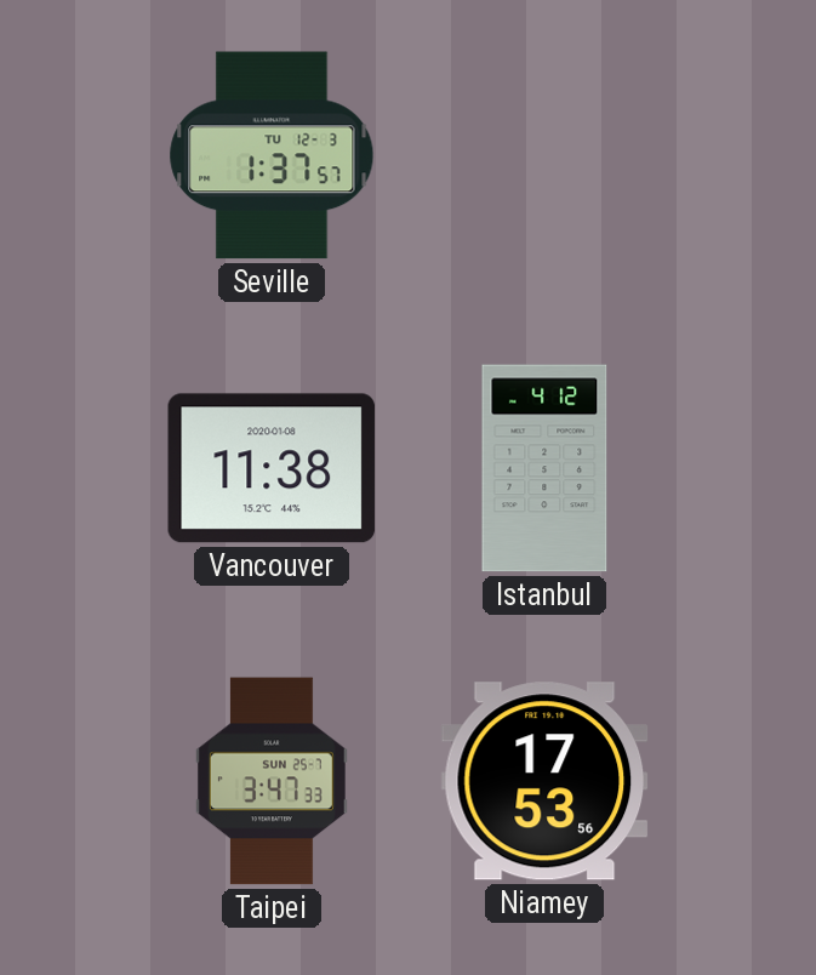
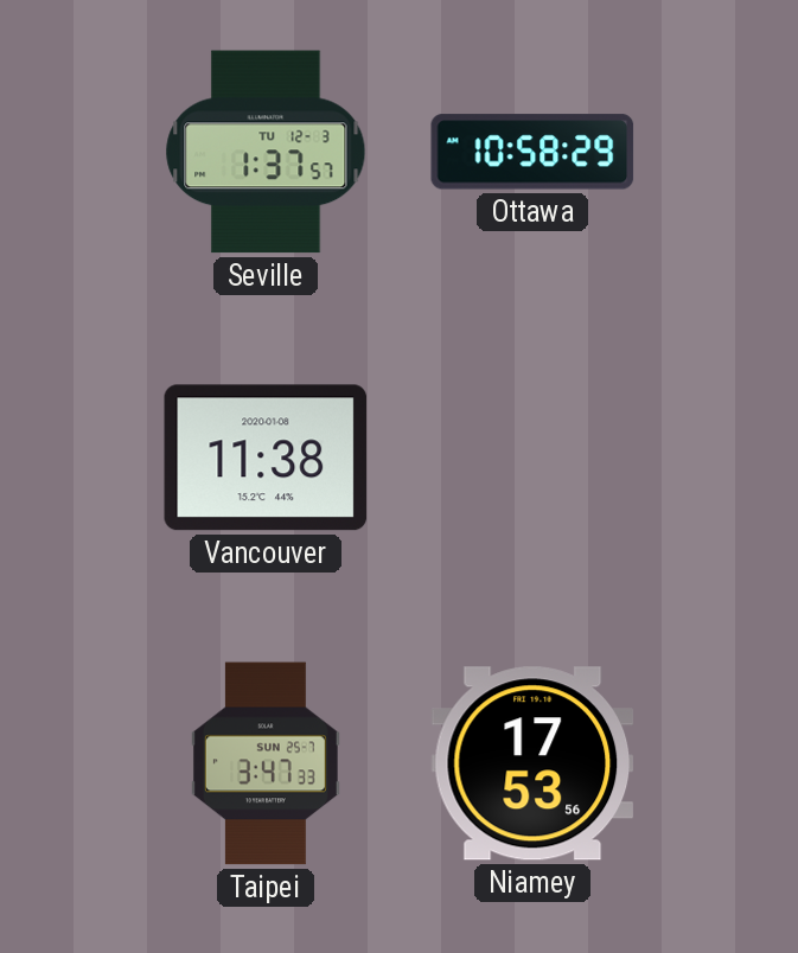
Ottawa: none -> 10:58 (532, 152)
Istanbul: 4:12 -> none (544, 468)
